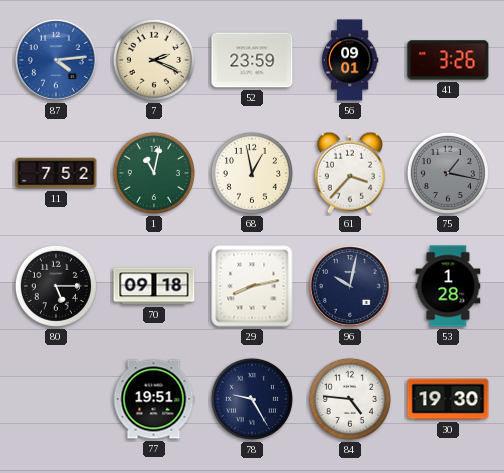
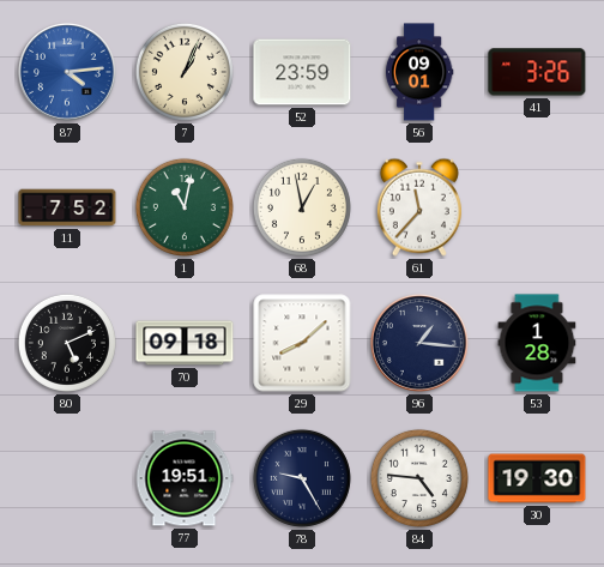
7: 2:19 -> 1:04 (185, 72)
61: 3:37 -> 11:37 (419, 207)
75: 1:17 -> none (448, 173)
80: 5:15 -> 5:11 (67, 343)
29: 8:13 -> 8:08 (302, 343)
96: 10:02 -> 1:16 (419, 343)
